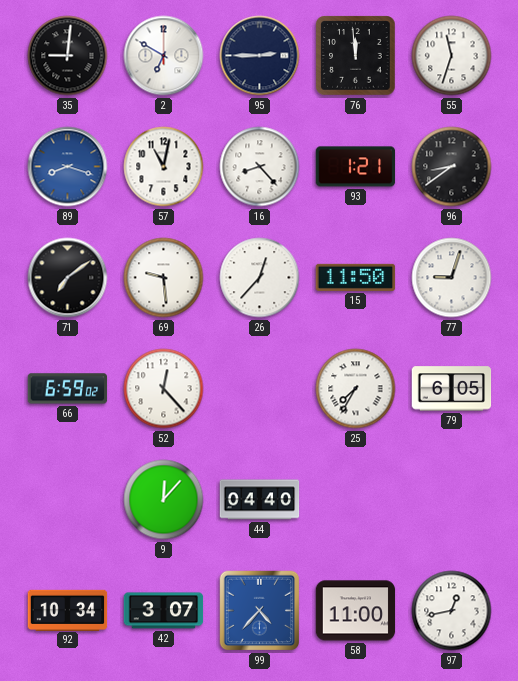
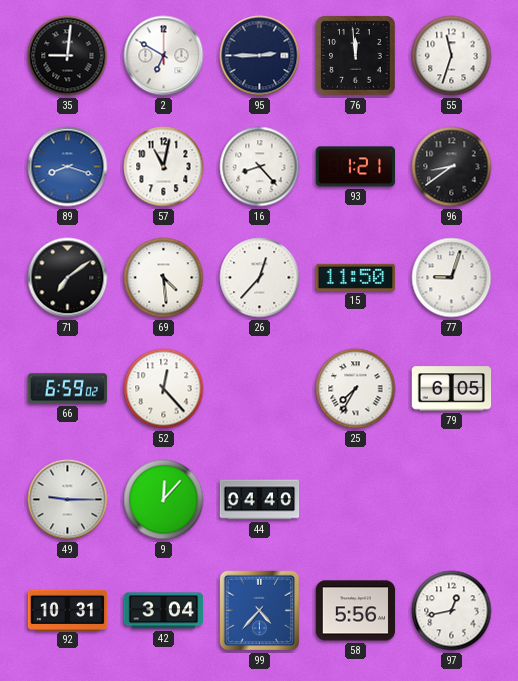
69: 9:29 -> 4:29 (164, 278)
49: none -> 9:15 (68, 500)
92: 10:34 -> 10:31 (68, 610)
42: 3:07 -> 3:04 (164, 611)
58: 11:00 -> 5:56 (356, 611)
